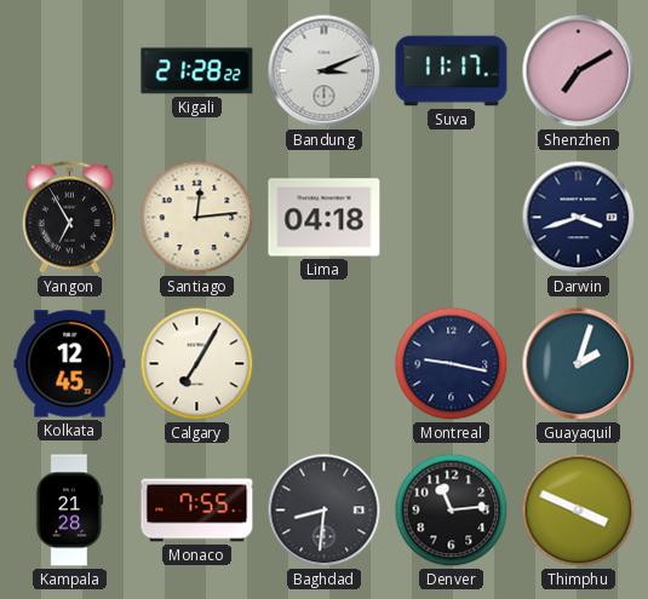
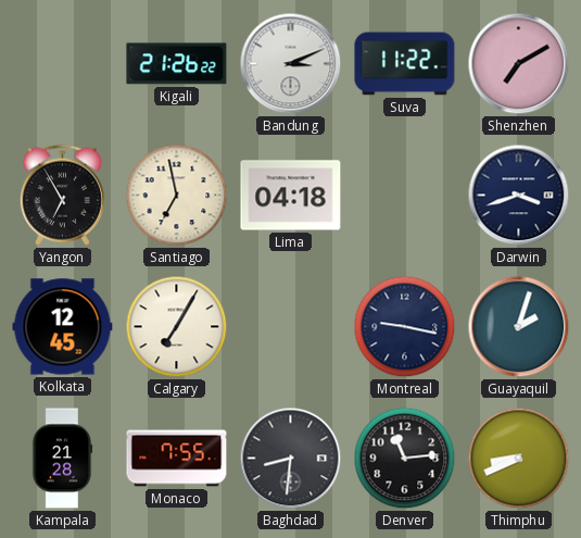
Kigali: 21:28 -> 21:26 (177, 64)
Suva: 11:17 -> 11:22 (405, 64)
Santiago: 12:14 -> 6:58 (177, 196)
Thimphu: 3:49 -> 8:41 (519, 459)
